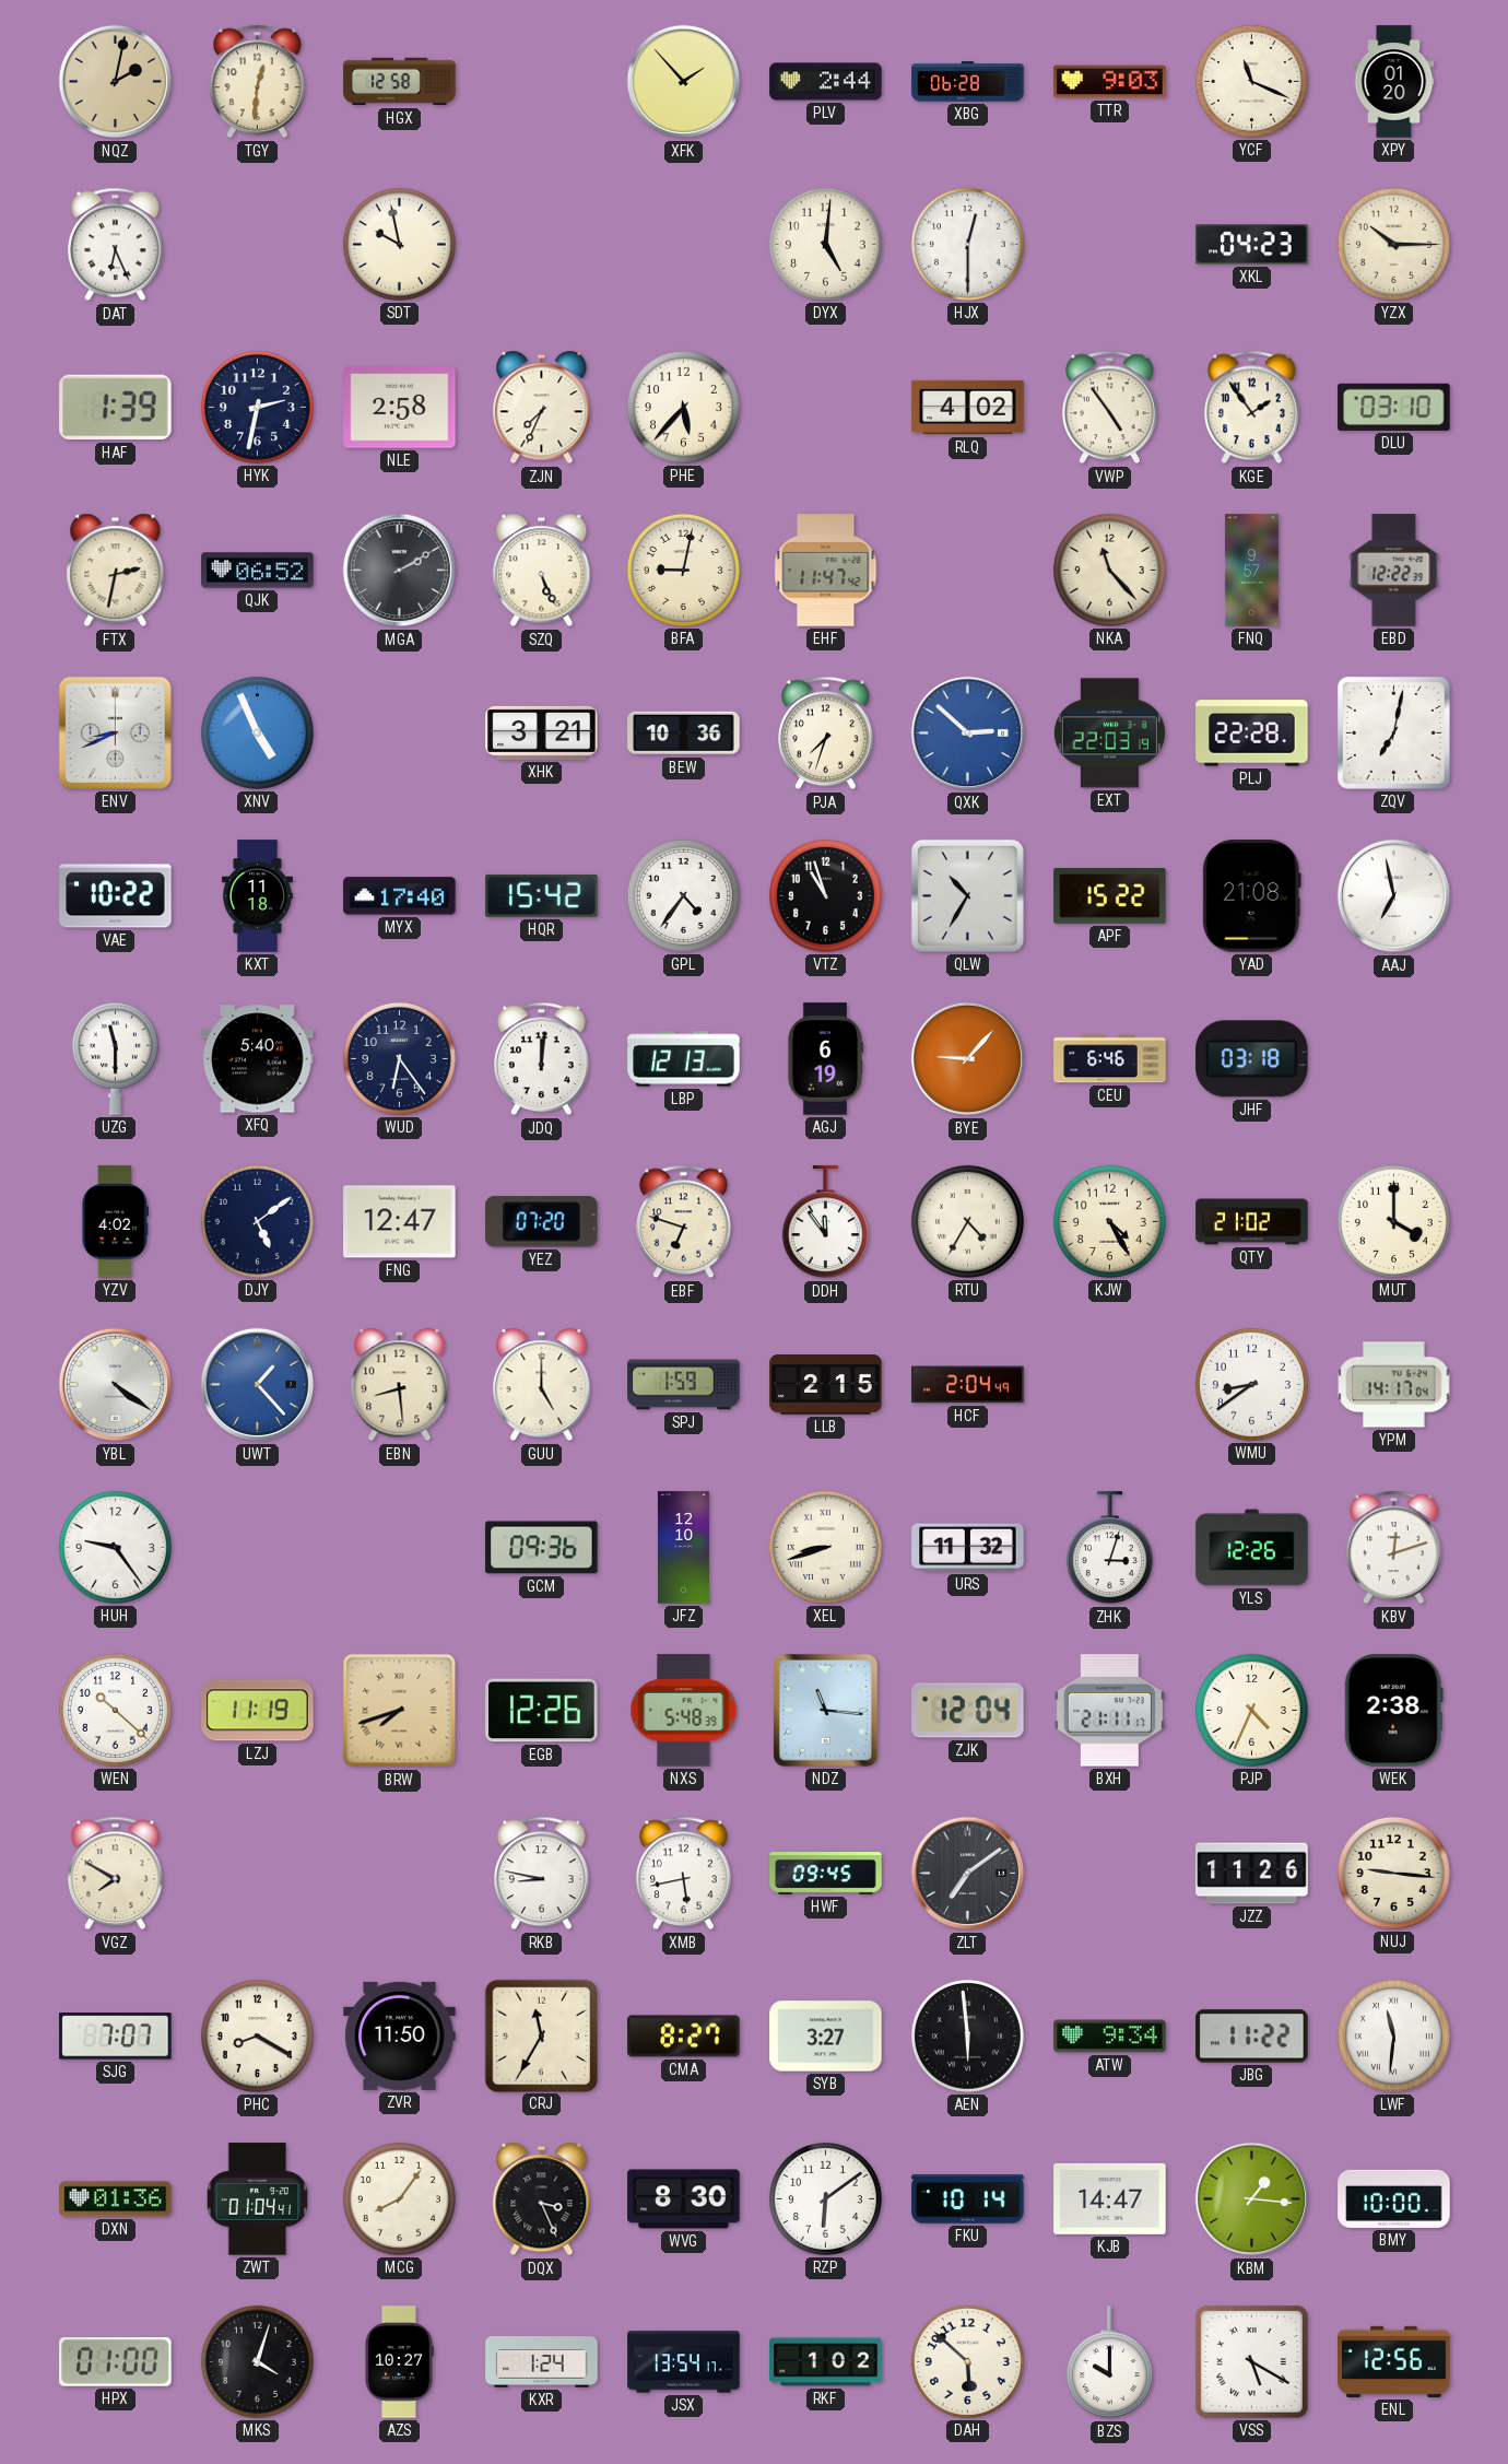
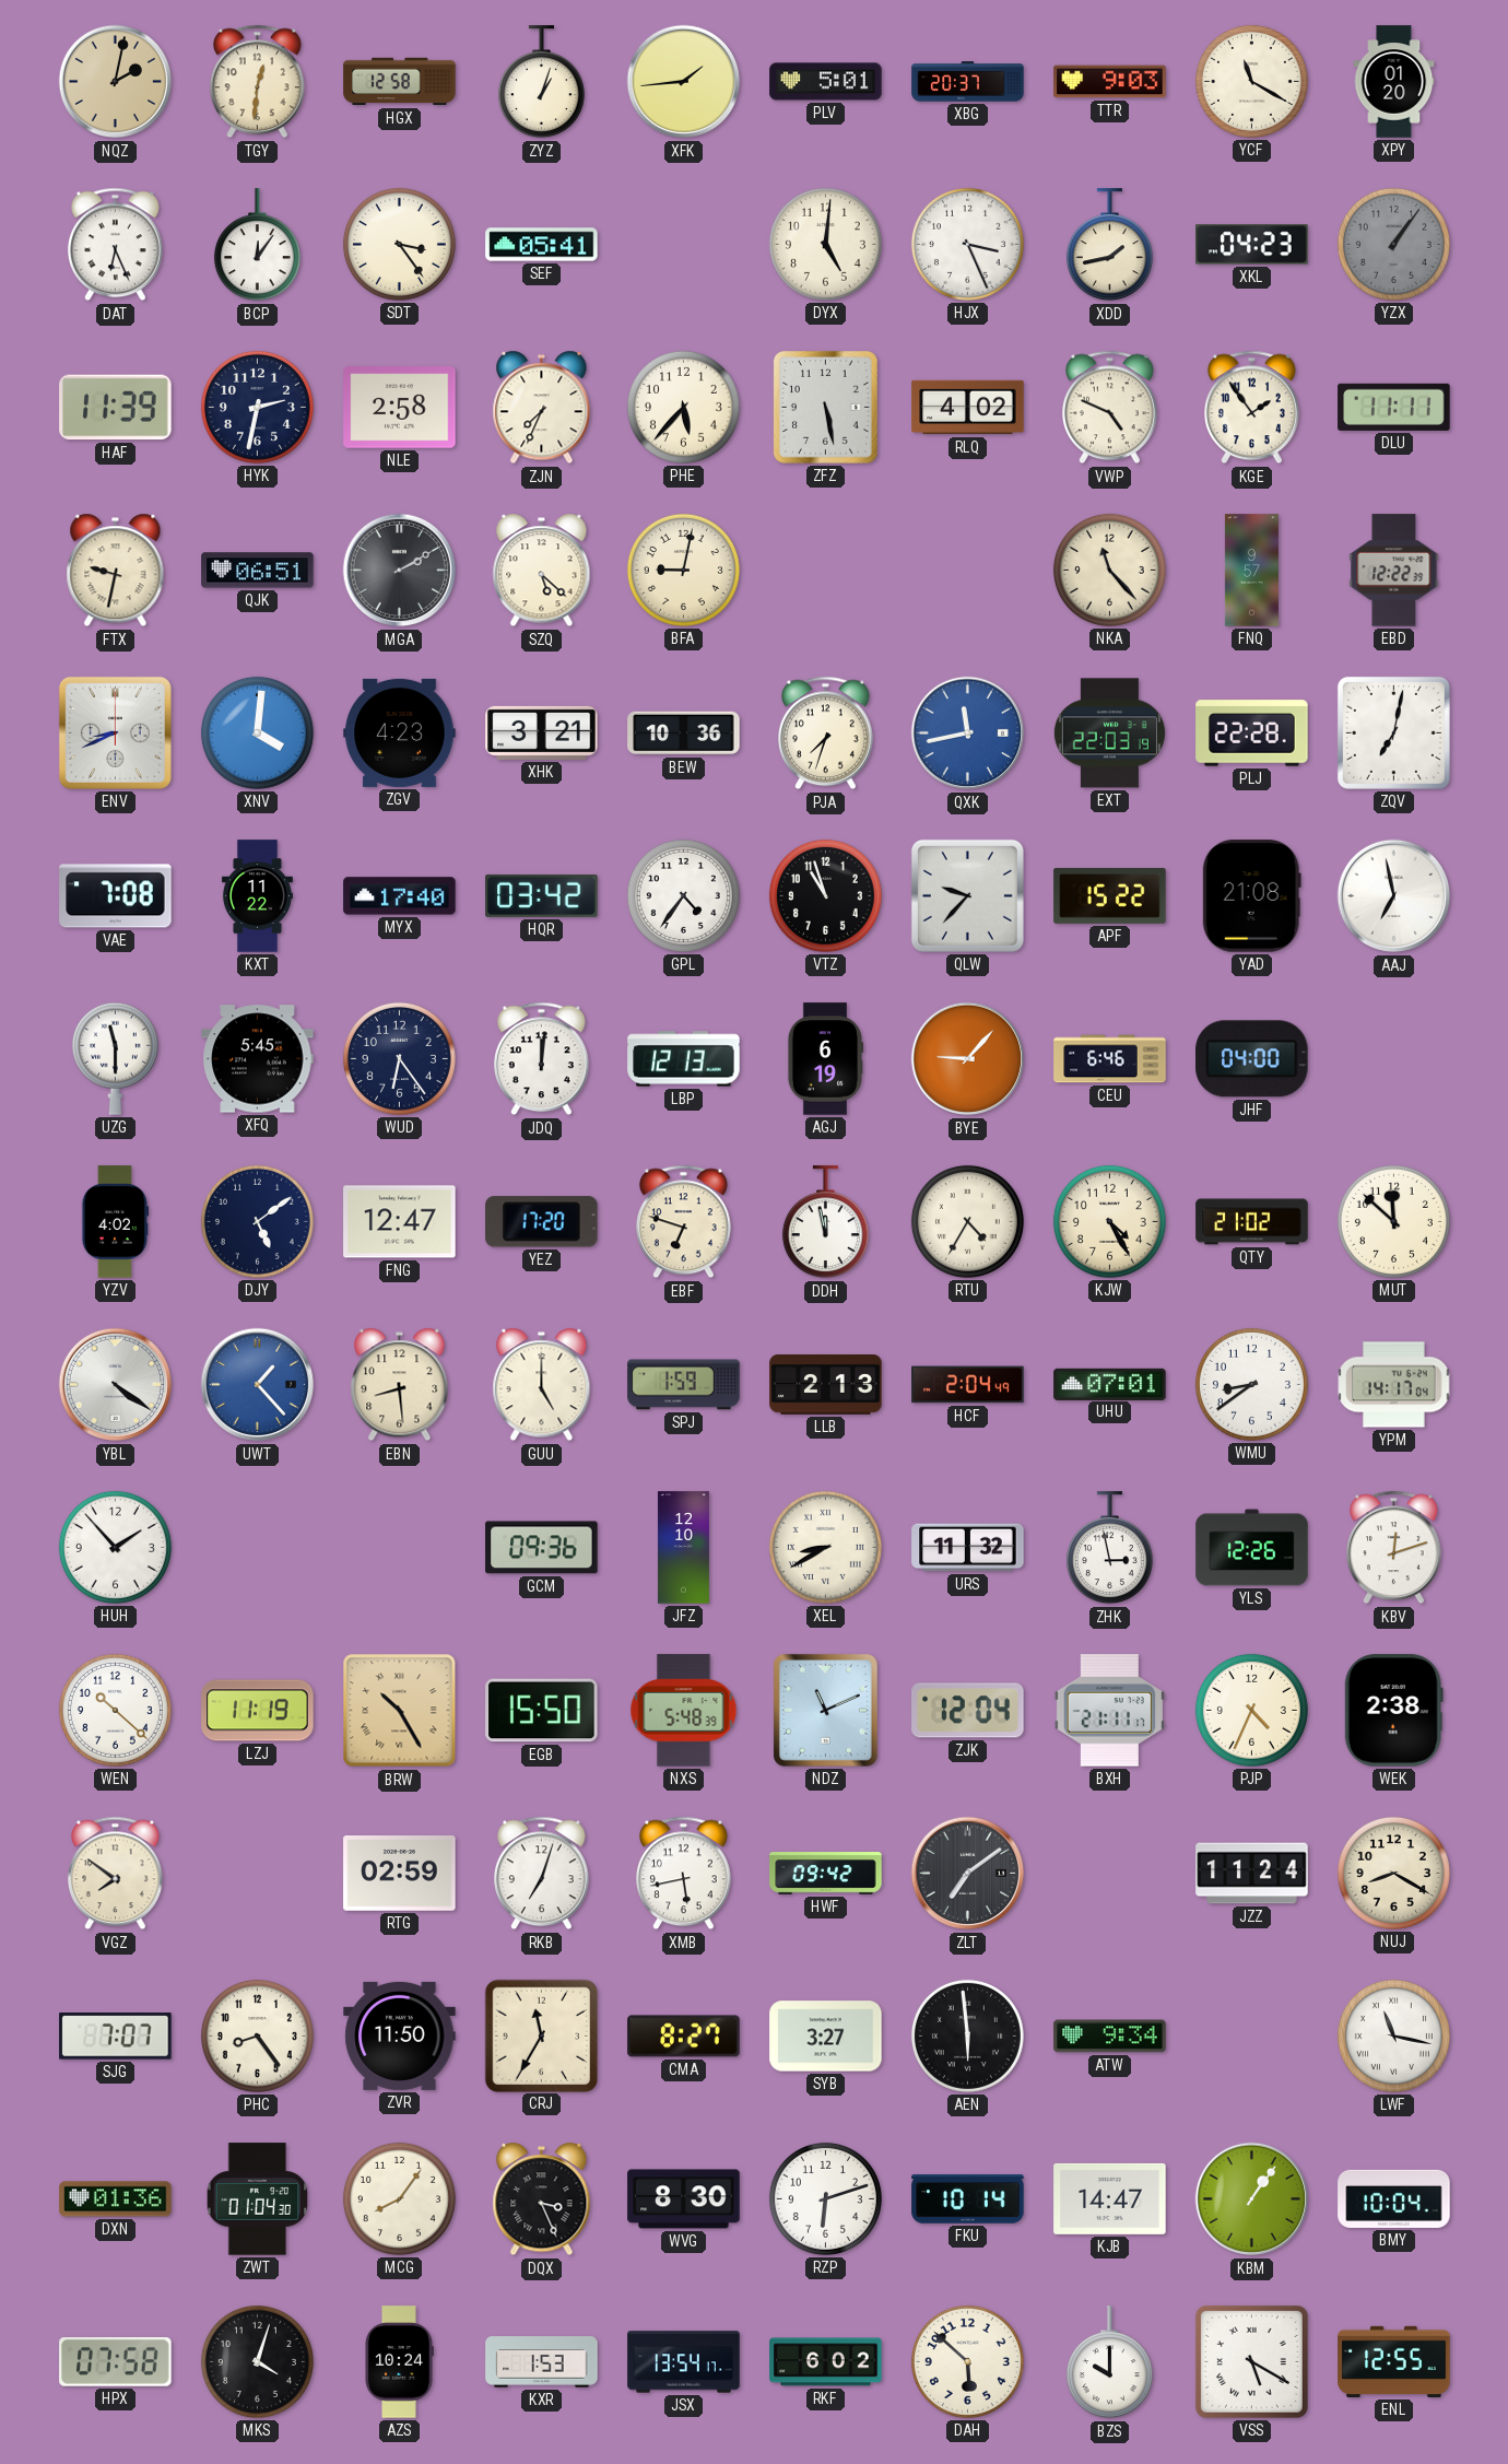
ZYZ: none -> 1:03 (541, 82)
XFK: 1:53 -> 1:44 (684, 82)
PLV: 2:44 -> 5:01 (826, 82)
XBG: 06:28 -> 20:37 (968, 82)
YCF: 11:19 -> 11:20 (1251, 81)
BCP: none -> 12:06 (257, 245)
SDT: 9:58 -> 3:24 (399, 244)
SEF: none -> 05:41 (542, 245)
HJX: 12:30 -> 3:26 (967, 244)
XDD: none -> 1:43 (1109, 245)
YZX: 10:15 -> 1:06 (1393, 244)
YZX dial: cream -> grey (1393, 244)
HAF: 1:39 -> 11:39 (116, 408)
ZFZ: none -> 5:28 (825, 407)
VWP: 4:54 -> 4:49 (1110, 408)
DLU: 03:10 -> 11:11 (1394, 407)
FTX: 2:32 -> 9:32 (116, 571)
QJK: 06:52 -> 06:51 (258, 571)
SZQ: 5:26 -> 5:22 (542, 571)
EHF: 11:47 -> none (826, 571)
XNV: 4:56 -> 4:01 (257, 732)
ZGV: none -> 4:23 (400, 732)
QXK: 2:52 -> 11:43 (968, 734)
VAE: 10:22 -> 7:08 (116, 896)
KXT: 11:18 -> 11:22 (257, 896)
HQR: 15:42 -> 03:42 (542, 895)
QLW: 10:35 -> 9:37 (967, 895)
XFQ: 5:40 -> 5:45 (258, 1059)
JHF: 03:18 -> 04:00 (1252, 1059)
YEZ: 07:20 -> 17:20 (542, 1222)
DDH: 11:54 -> 11:58 (825, 1222)
MUT: 4:00 -> 11:52 (1393, 1221)
LLB: 2:15 -> 2:13 (826, 1385)
UHU: none -> 07:01 (1110, 1384)
HUH: 9:24 -> 1:53 (115, 1547)
XEL: 8:42 -> 8:40 (825, 1547)
ZHK: 3:03 -> 2:58 (1109, 1548)
BRW: 7:42 -> 10:25 (400, 1711)
EGB: 12:26 -> 15:50 (542, 1711)
NDZ: 11:16 -> 11:11 (825, 1710)
VGZ: 7:50 -> 7:51 (116, 1874)
RTG: none -> 02:59 (400, 1874)
RKB: 8:47 -> 7:03 (542, 1874)
HWF: 09:45 -> 09:42 (826, 1874)
JZZ: 11:26 -> 11:24 (1252, 1874)
NUJ: 9:16 -> 8:20 (1393, 1873)
PHC: 8:20 -> 8:24 (257, 2035)
JBG: 11:22 -> none (1252, 2037)
LWF: 11:31 -> 11:17 (1393, 2035)
ZWT: 01:04:41 -> 01:04:30 (258, 2199)
RZP: 6:09 -> 6:12 (825, 2198)
KBM: 1:16 -> 1:06 (1252, 2199)
BMY: 10:00 -> 10:04 (1394, 2198)
HPX: 01:00 -> 07:58 (116, 2362)
AZS: 10:27 -> 10:24 (399, 2362)
KXR: 1:24 -> 1:53 (542, 2362)
RKF: 1:02 -> 6:02 (826, 2362)
ENL: 12:56 -> 12:55 (1394, 2361)
